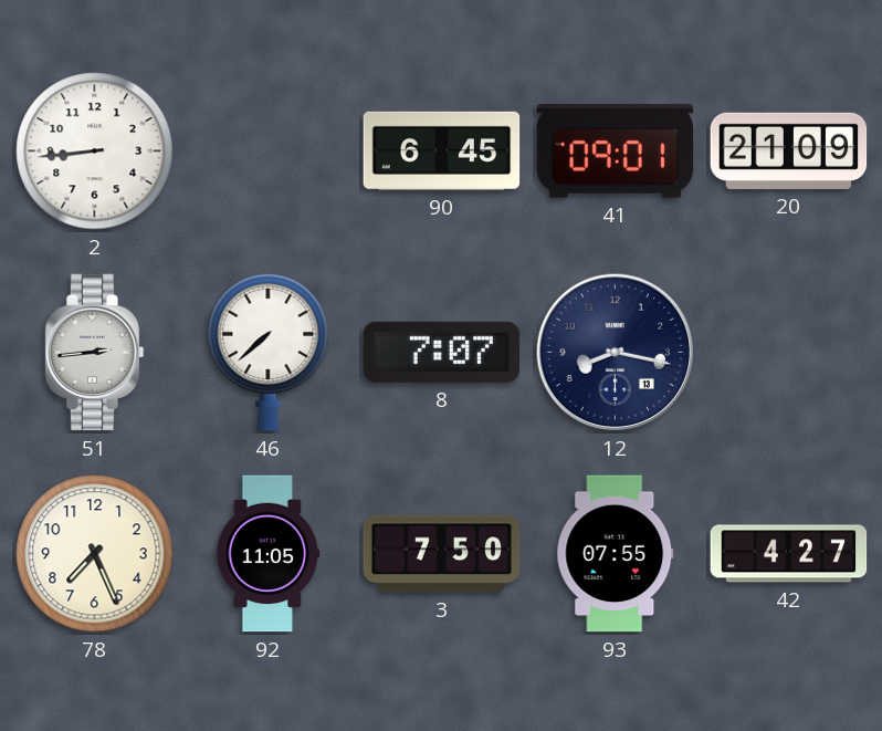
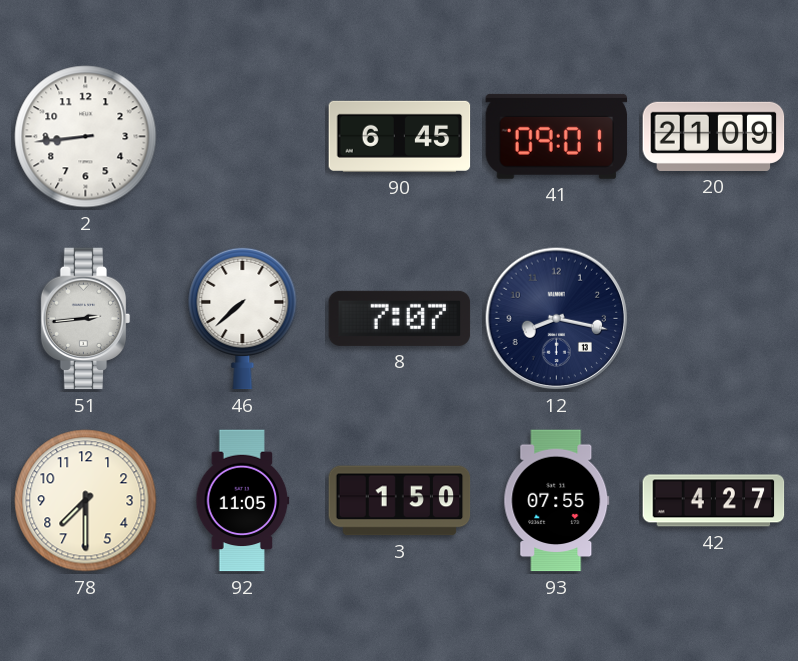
78: 7:26 -> 7:30 (86, 501)
3: 7:50 -> 1:50 (400, 501)
